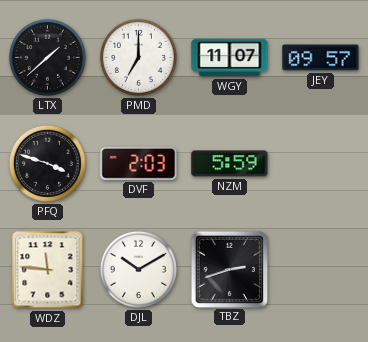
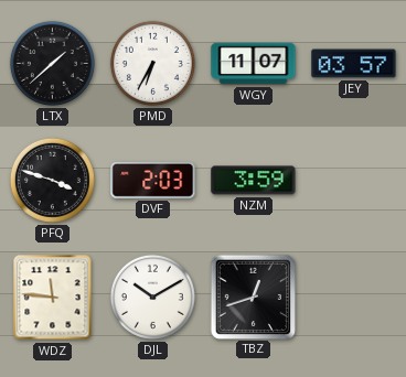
PMD: 7:00 -> 6:35 (152, 63)
JEY: 09:57 -> 03:57 (354, 64)
NZM: 5:59 -> 3:59 (254, 181)
TBZ: 2:42 -> 12:42 (253, 297)
